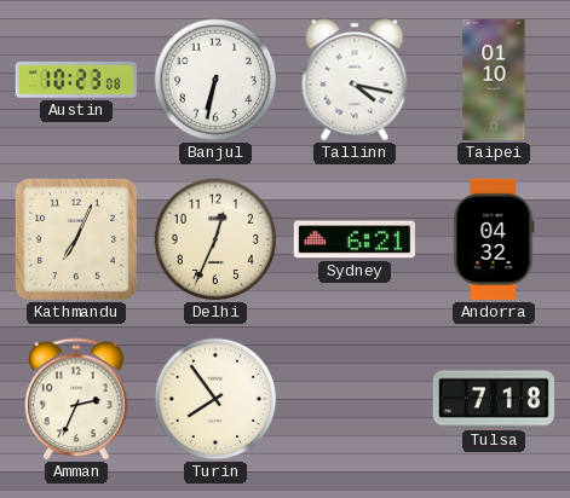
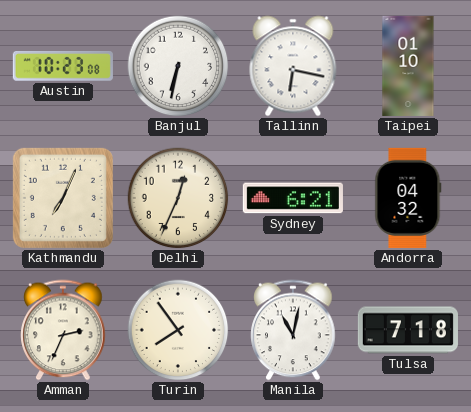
Tallinn: 4:17 -> 6:17 (293, 66)
Manila: none -> 11:02 (293, 330)
